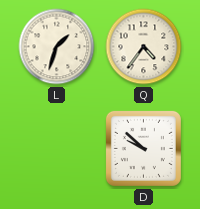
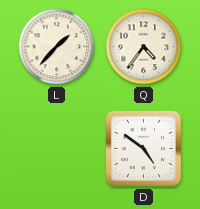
L: 1:33 -> 1:37 (57, 47)
D: 9:52 -> 4:51 (143, 148)
